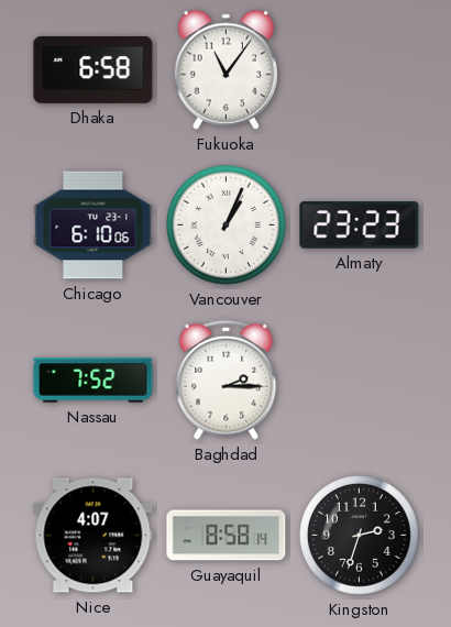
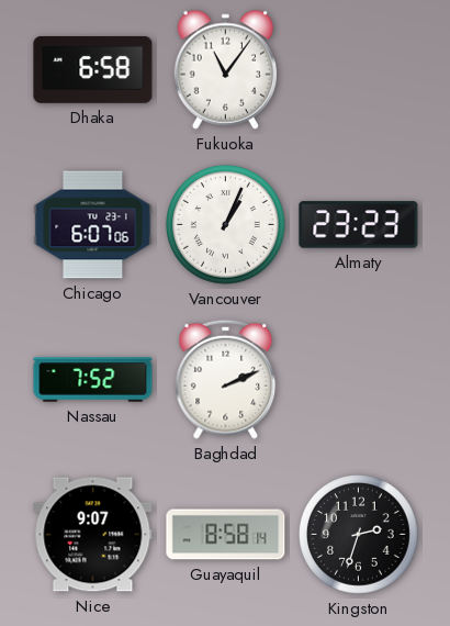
Chicago: 6:10 -> 6:07 (93, 225)
Baghdad: 2:15 -> 2:11 (226, 379)
Nice: 4:07 -> 9:07 (93, 535)
